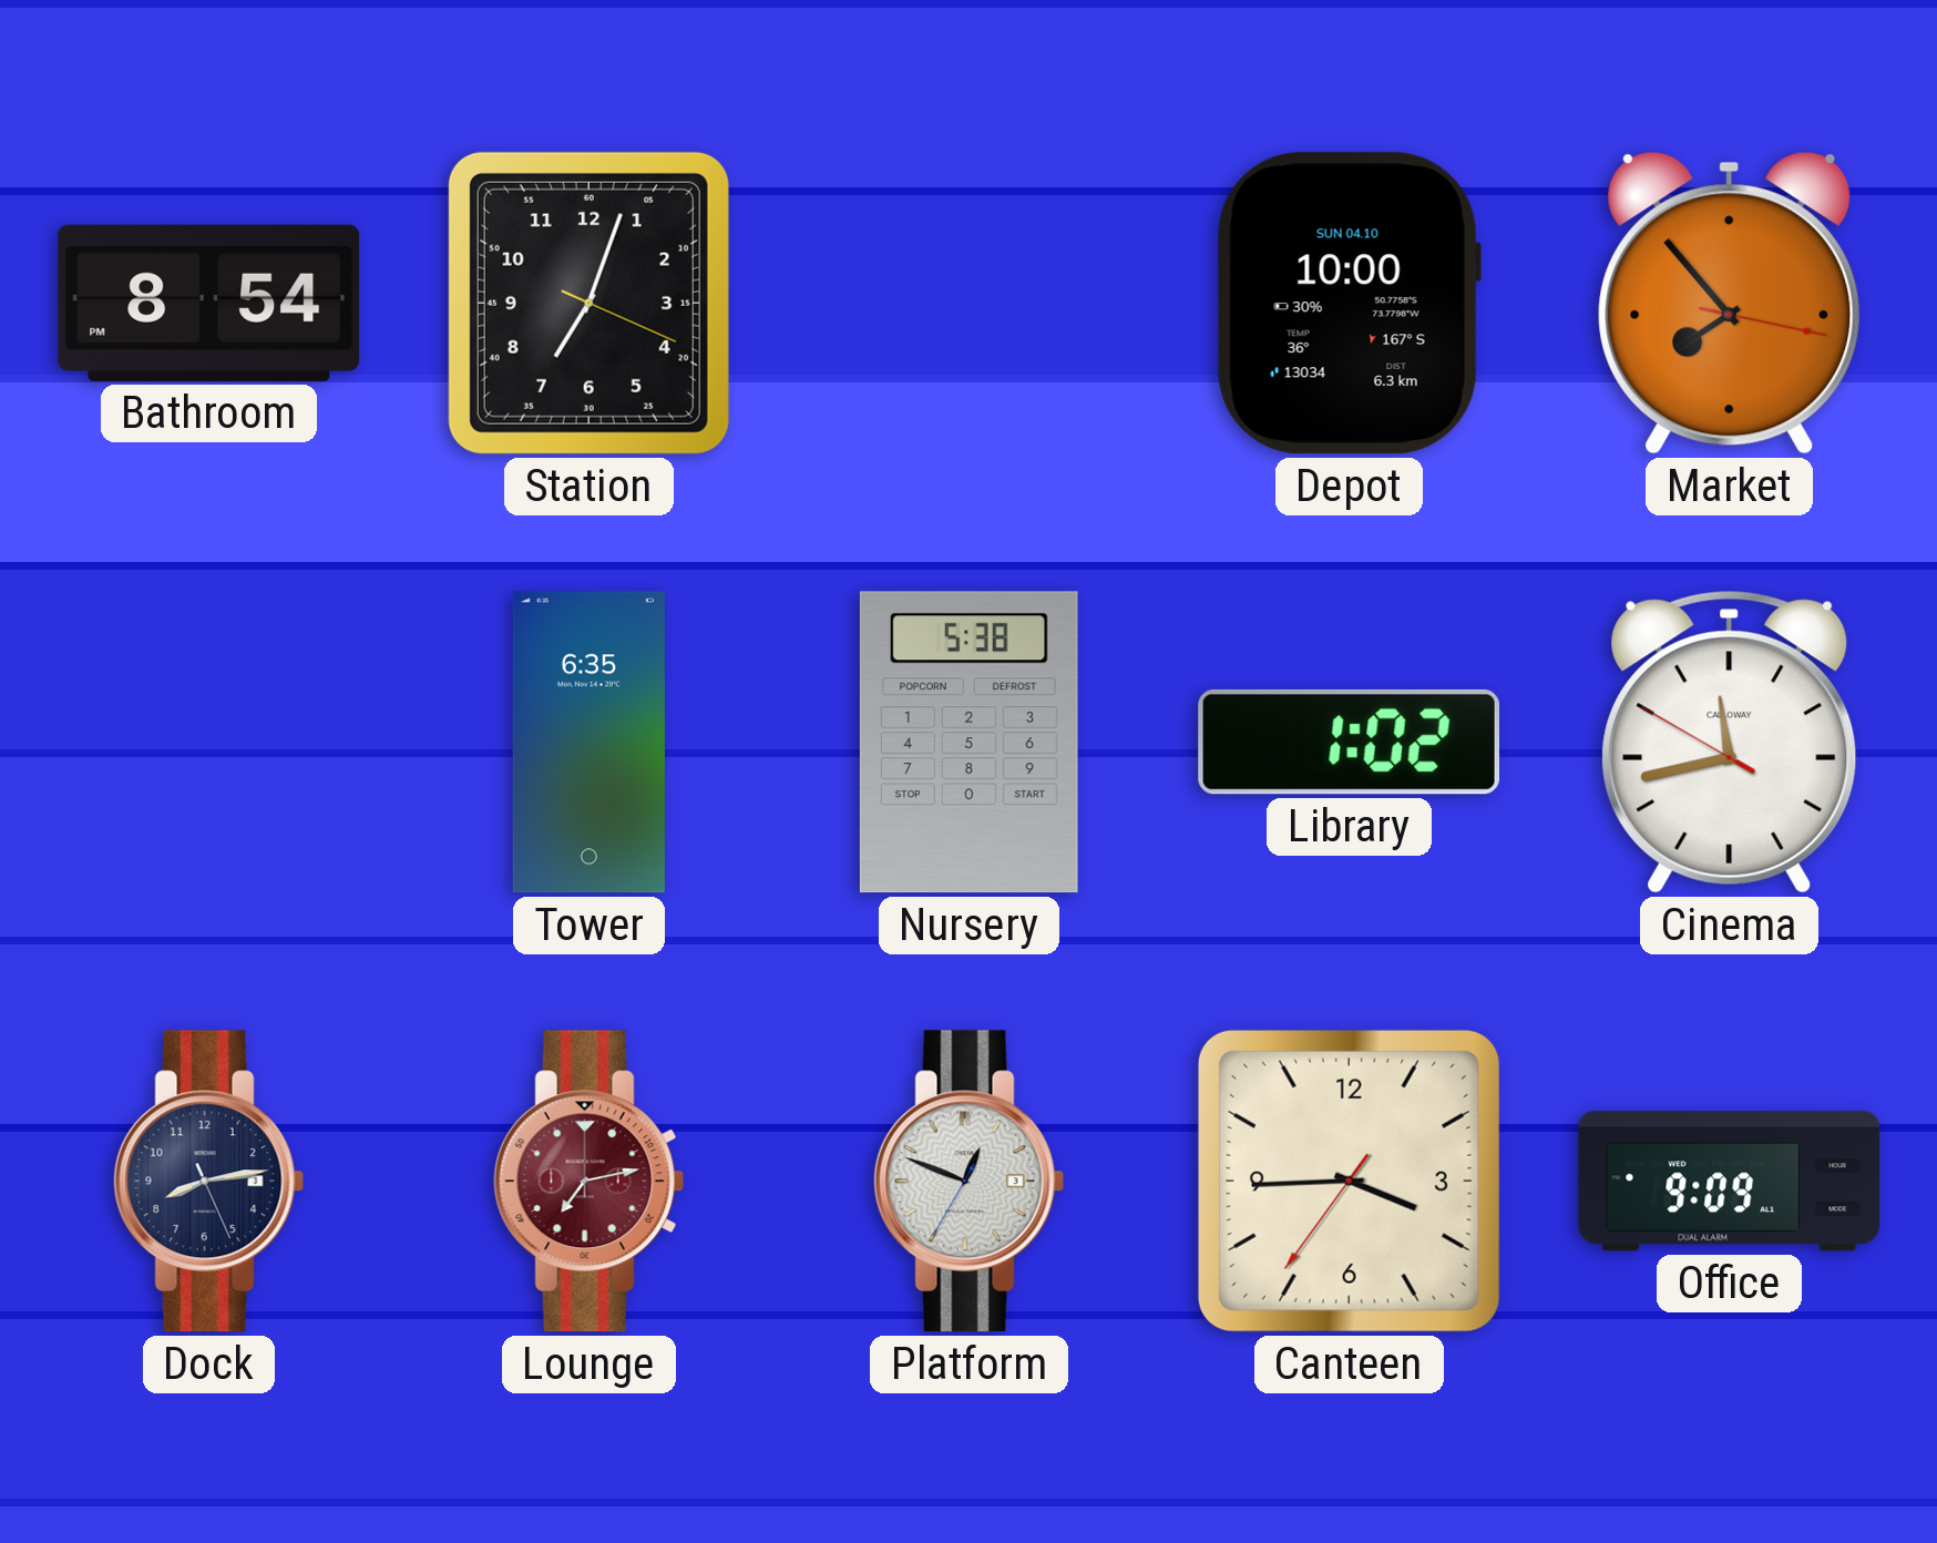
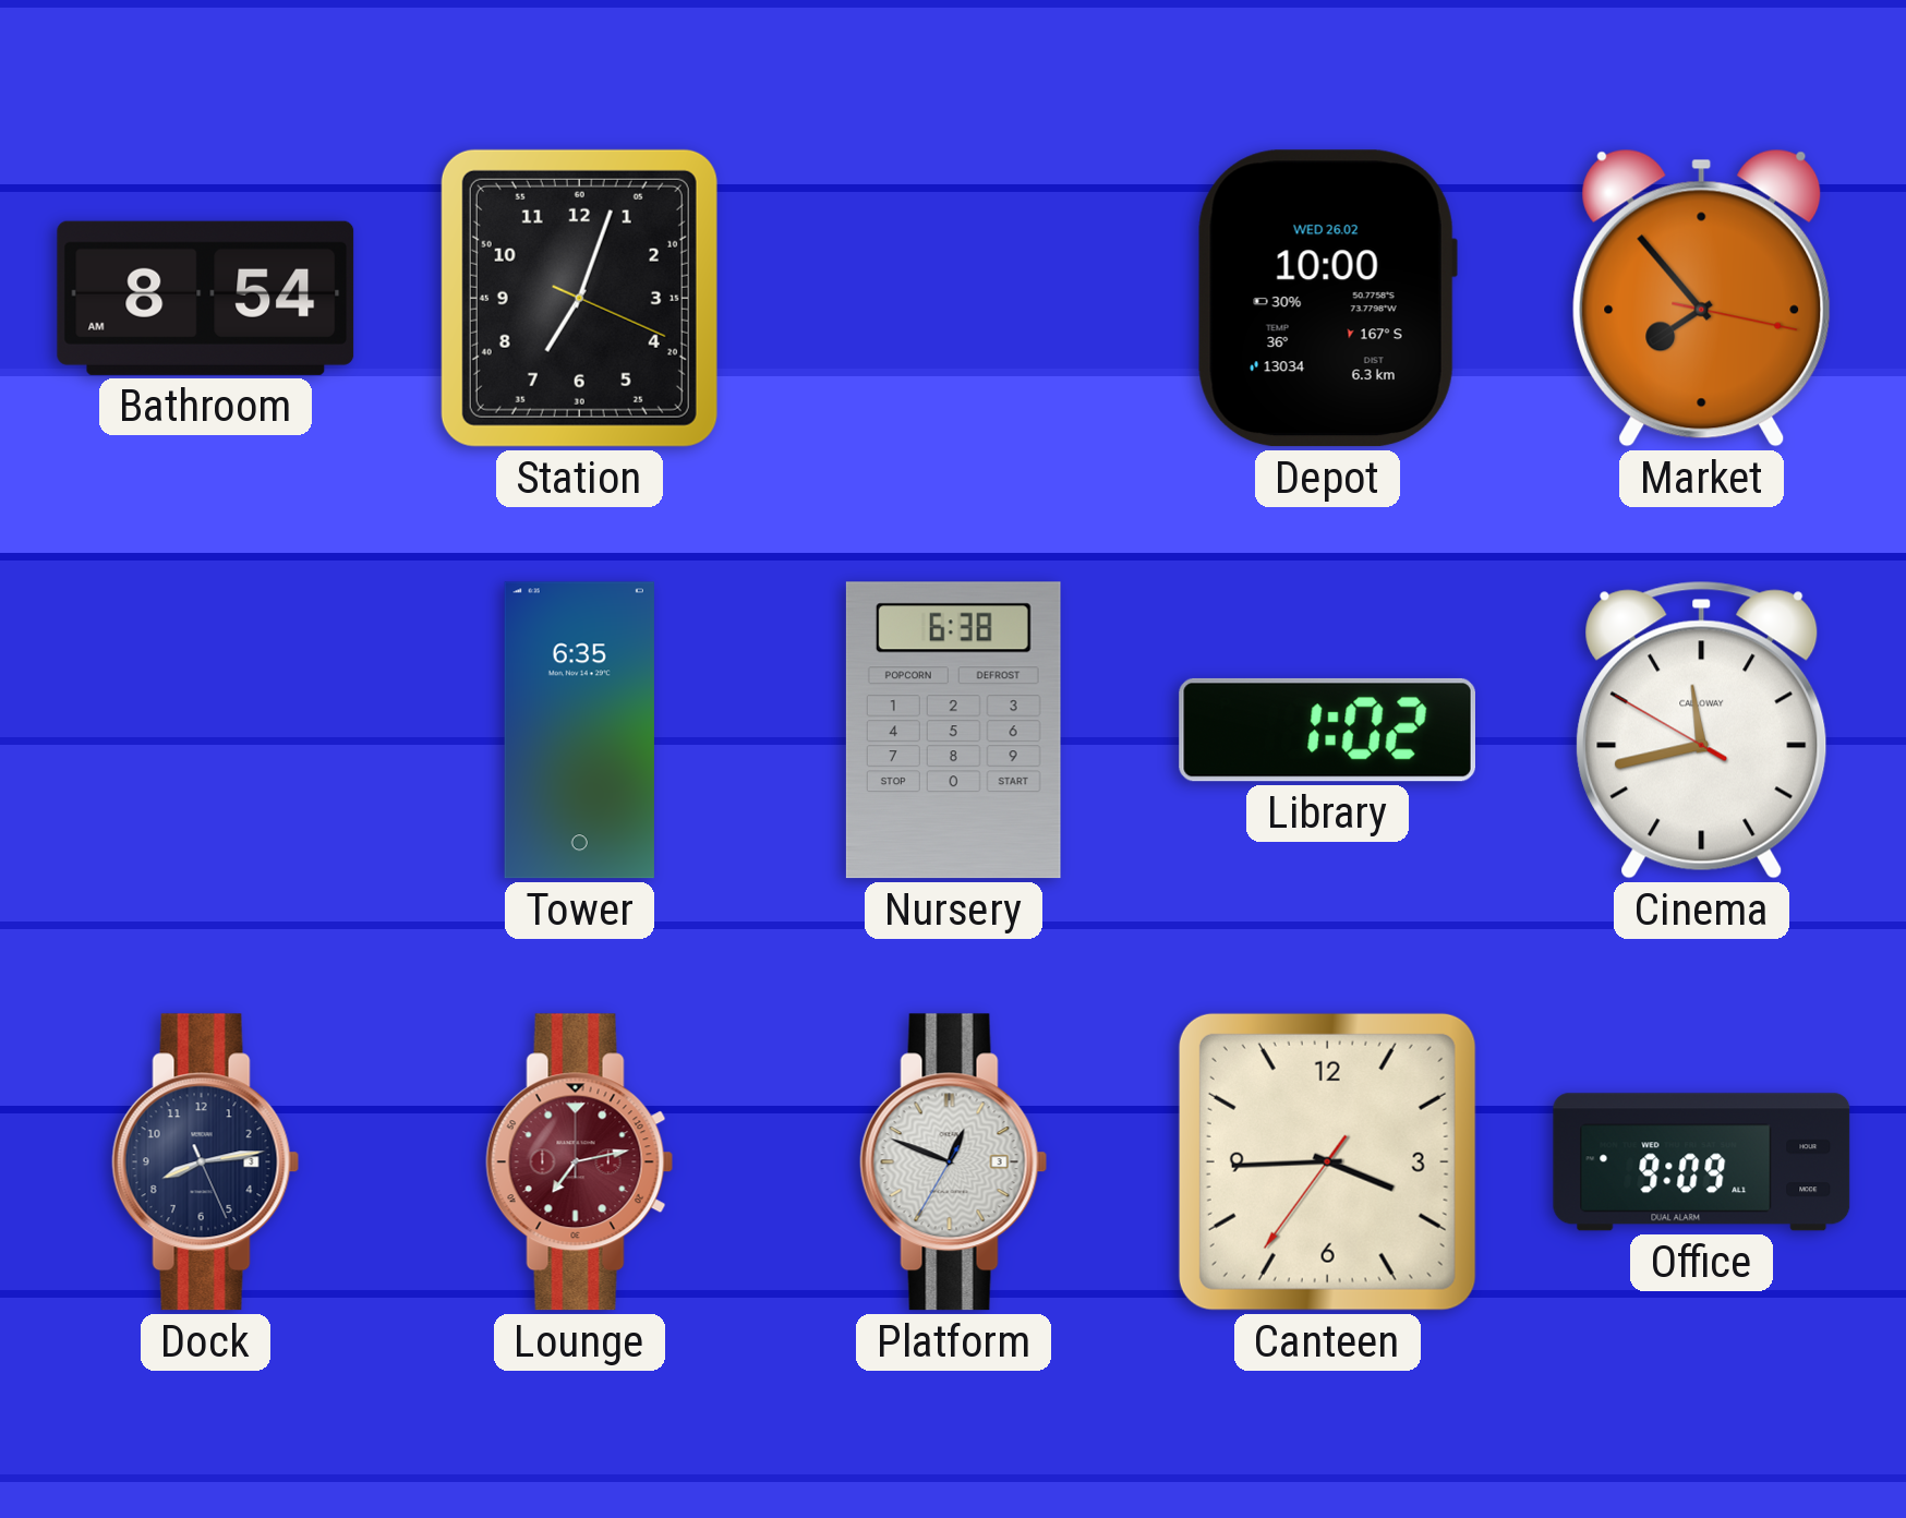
Bathroom: 8:54 PM -> 8:54 AM (206, 298)
Depot date: SUN 04.10 -> WED 26.02 (1327, 299)
Nursery: 5:38 -> 6:38 (953, 731)
